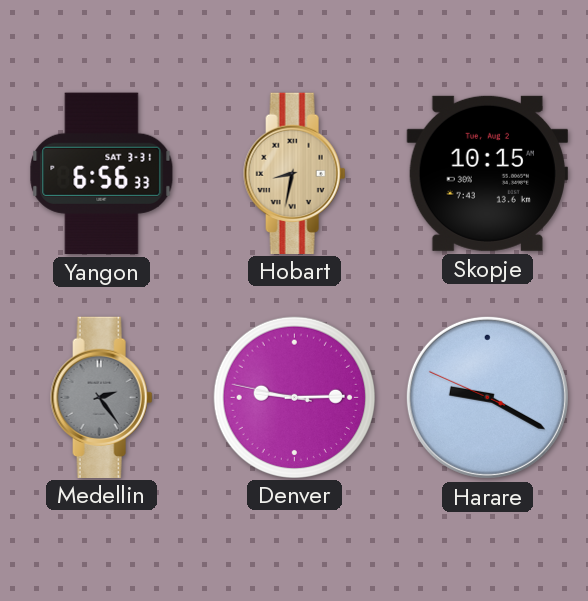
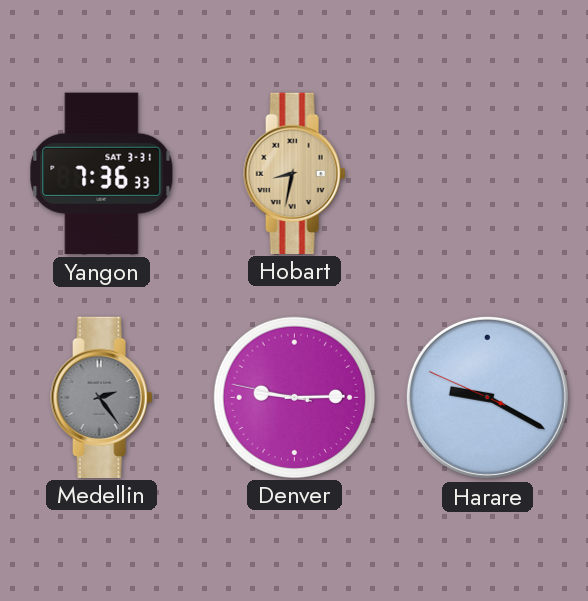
Yangon: 6:56 -> 7:36 (102, 173)
Skopje: 10:15 -> none (487, 173)
